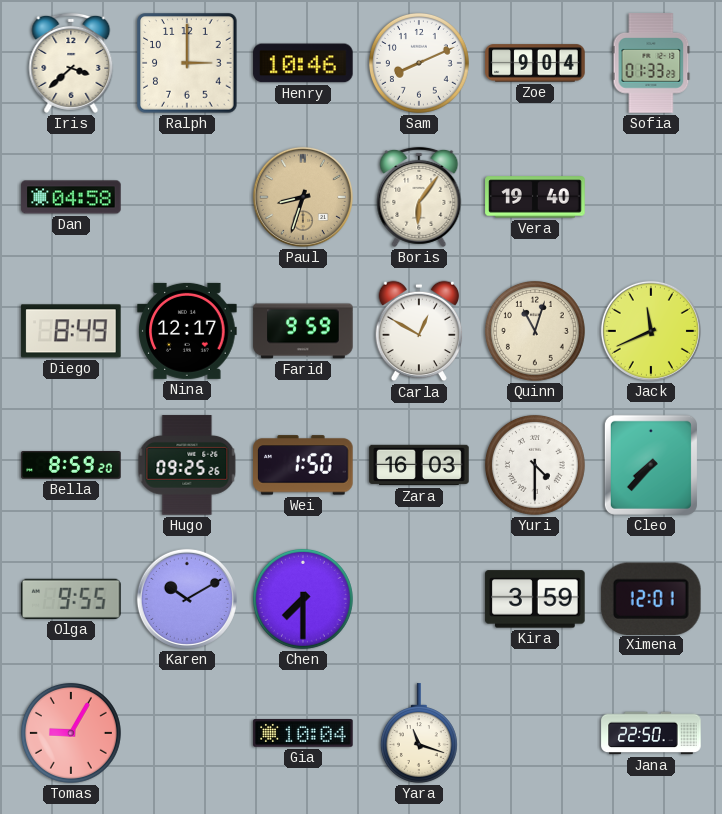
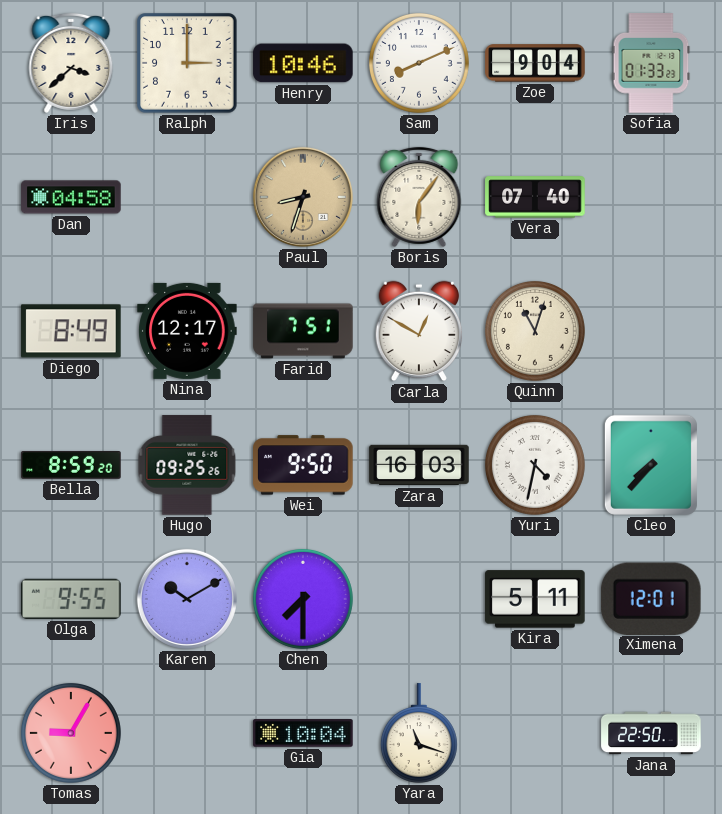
Vera: 19:40 -> 07:40 (535, 197)
Farid: 9:59 -> 7:51 (303, 331)
Jack: 11:41 -> none (651, 331)
Wei: 1:50 -> 9:50 (303, 465)
Yuri: 4:30 -> 4:32 (535, 465)
Kira: 3:59 -> 5:11 (535, 599)
